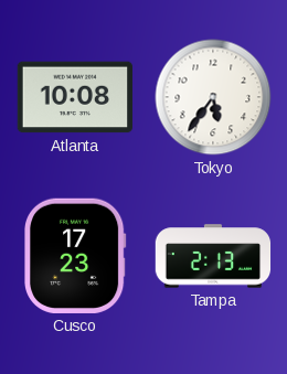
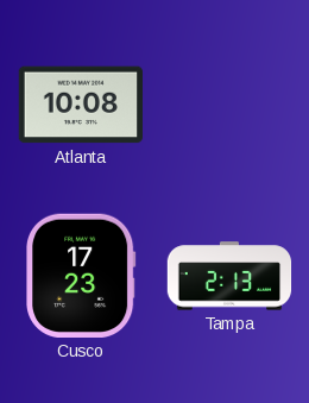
Tokyo: 5:36 -> none (213, 97)
